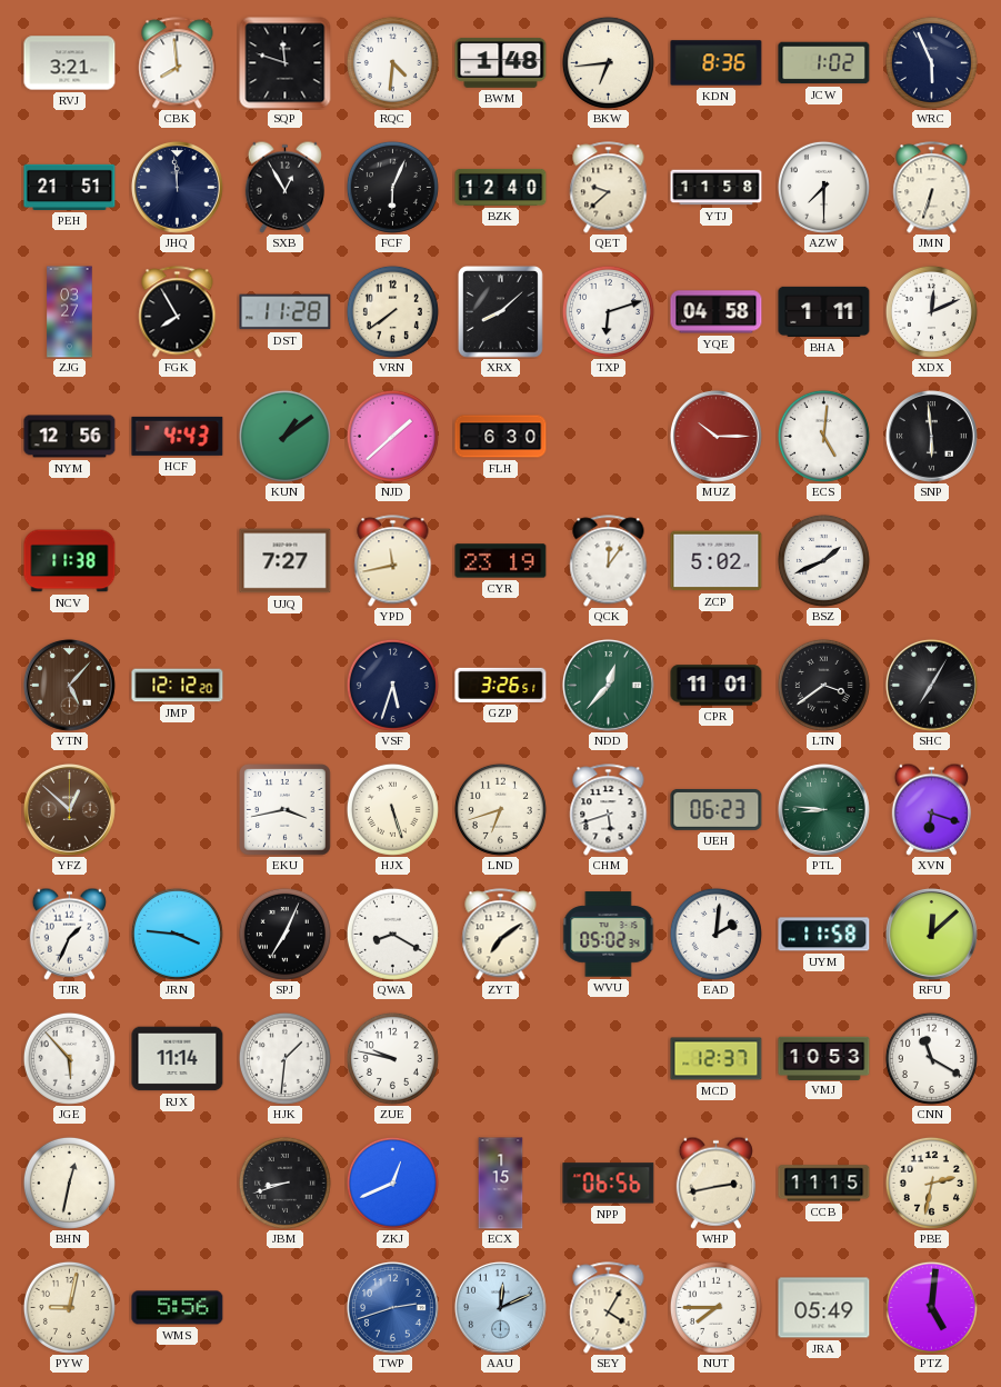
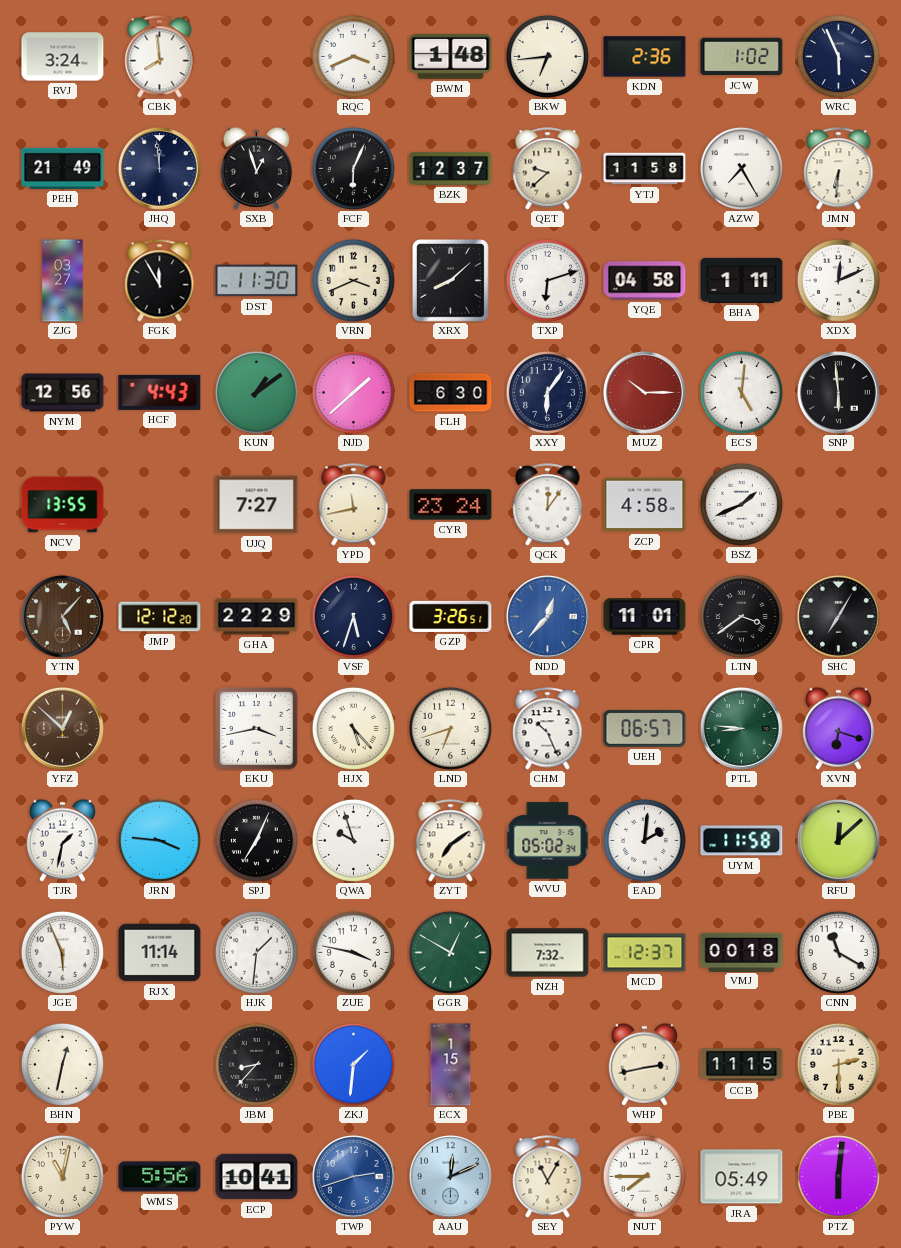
RVJ: 3:21 -> 3:24 (63, 57)
SQP: 11:48 -> none (286, 63)
RQC: 4:31 -> 3:41 (353, 56)
KDN: 8:36 -> 2:36 (645, 57)
PEH: 21:51 -> 21:49 (63, 168)
SXB: 12:55 -> 12:57 (256, 168)
BZK: 12:40 -> 12:37 (451, 168)
AZW: 7:30 -> 7:25 (741, 168)
JMN: 6:33 -> 6:31 (839, 169)
FGK: 7:55 -> 11:55 (160, 281)
DST: 11:28 -> 11:30 (257, 281)
VRN: 7:39 -> 3:41 (353, 280)
XXY: none -> 6:06 (547, 392)
NCV: 11:38 -> 13:55 (63, 505)
CYR: 23:19 -> 23:24 (451, 505)
ZCP: 5:02 -> 4:58 (645, 505)
GHA: none -> 22:29 (257, 617)
NDD dial: green -> blue (547, 616)
HJX: 5:27 -> 5:23 (353, 728)
CHM: 5:42 -> 10:26 (548, 729)
UEH: 06:23 -> 06:57 (645, 728)
TJR: 1:34 -> 1:32 (62, 840)
QWA: 8:20 -> 9:57 (353, 840)
JGE: 5:53 -> 5:56 (62, 952)
ZUE: 9:47 -> 3:47 (353, 952)
GGR: none -> 12:50 (450, 952)
NZH: none -> 7:32 (548, 953)
VMJ: 10:53 -> 00:18 (742, 952)
JBM: 8:42 -> 8:37 (256, 1064)
ZKJ: 12:41 -> 1:31 (353, 1064)
NPP: 06:56 -> none (609, 1184)
PBE: 2:32 -> 2:30 (838, 1064)
PYW: 9:02 -> 11:02 (62, 1176)
ECP: none -> 10:41 (257, 1177)
SEY: 4:05 -> 11:05 (548, 1177)
PTZ: 5:01 -> 6:01 (838, 1176)
